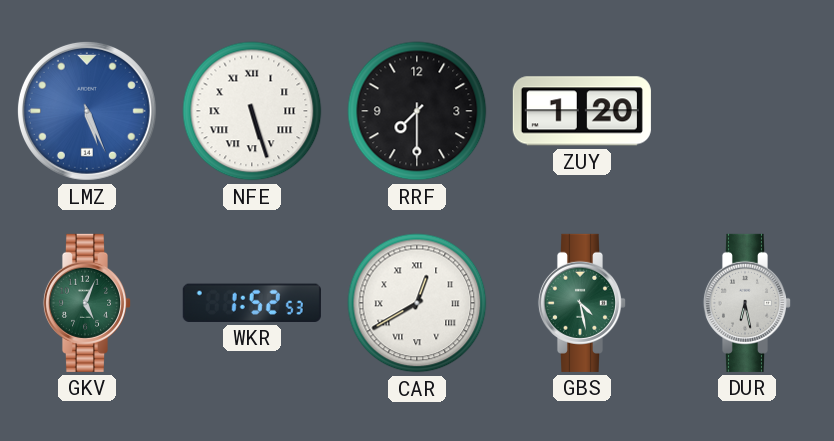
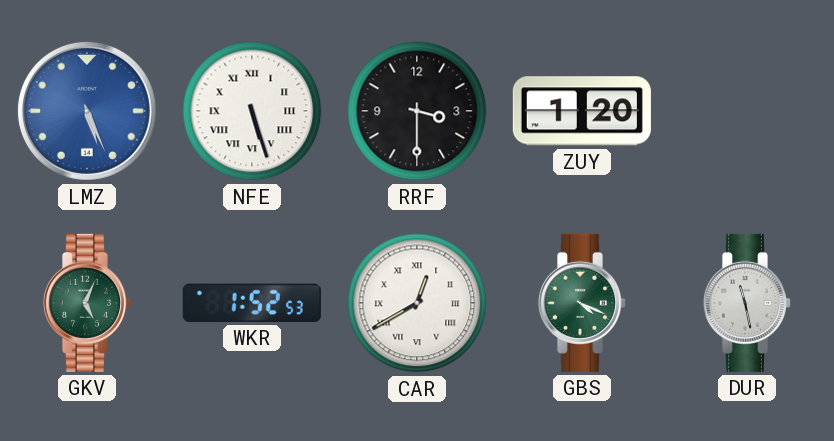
RRF: 7:30 -> 3:30 (417, 111)
GBS: 4:28 -> 4:19 (582, 303)
DUR: 6:28 -> 11:28 (747, 303)
